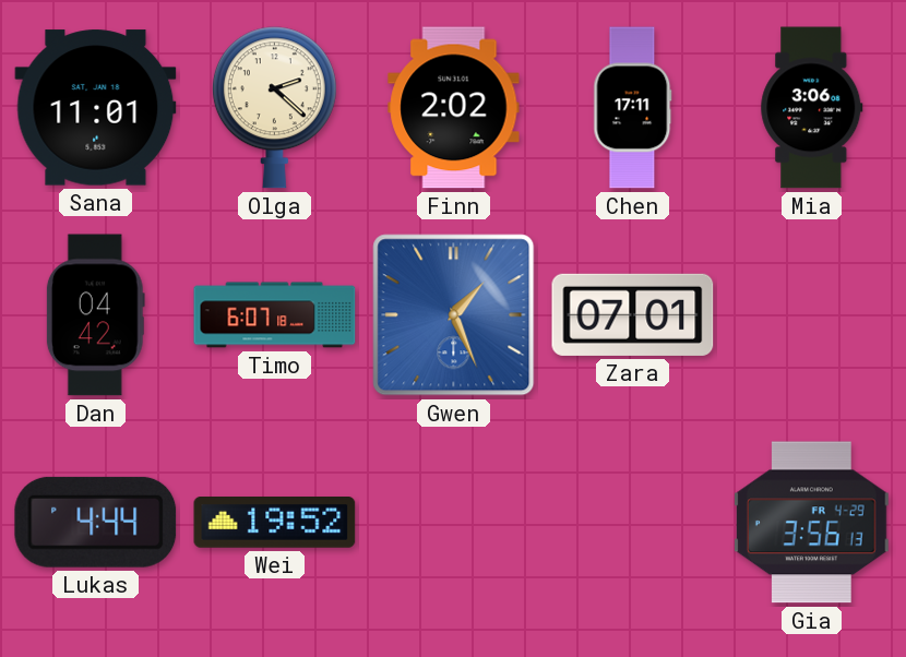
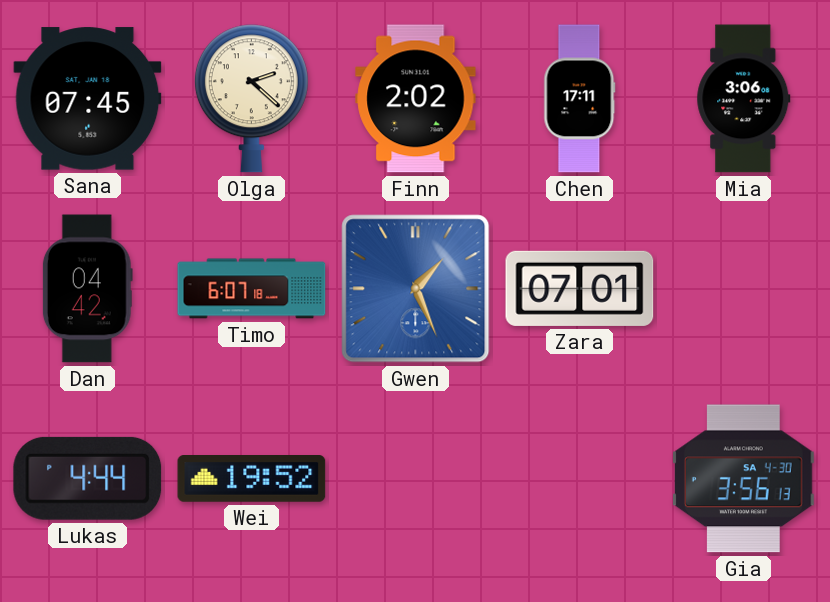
Sana: 11:01 -> 07:45 (88, 99)
Gia date: FR 4-29 -> SA 4-30 (743, 479)
